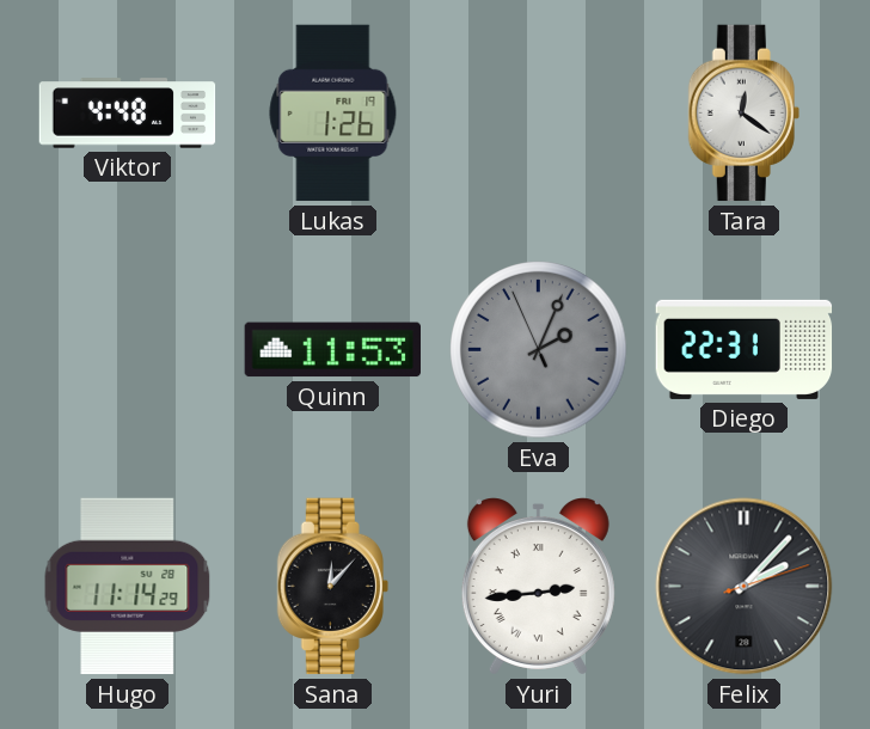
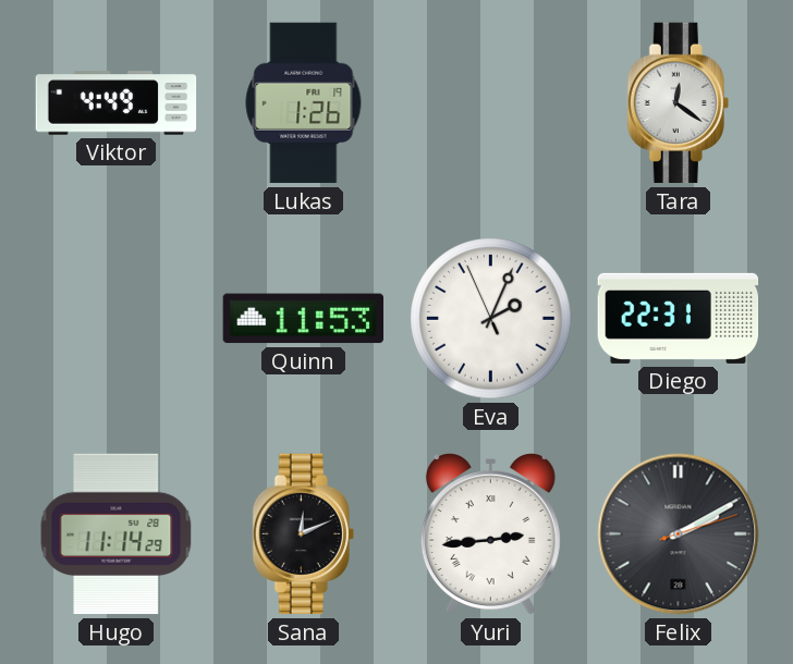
Viktor: 4:48 -> 4:49 (117, 103)
Eva dial: grey -> white (491, 319)
Sana: 12:07 -> 12:11 (303, 534)
Felix: 2:07 -> 2:10 (679, 534)
